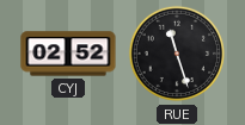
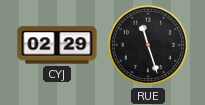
CYJ: 02:52 -> 02:29 (57, 45)
